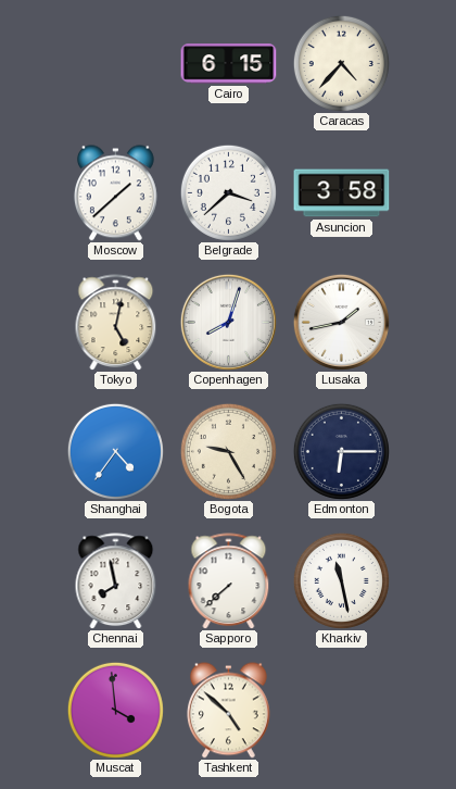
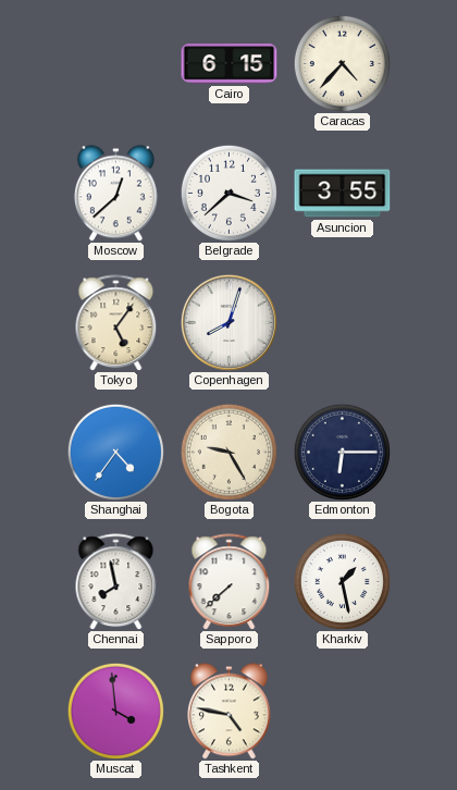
Moscow: 1:38 -> 12:38 (115, 194)
Asuncion: 3:58 -> 3:55 (343, 194)
Tokyo: 5:02 -> 5:06 (116, 323)
Lusaka: 1:43 -> none (341, 322)
Kharkiv: 11:28 -> 1:28 (342, 581)
Tashkent: 4:52 -> 4:47 (228, 712)
